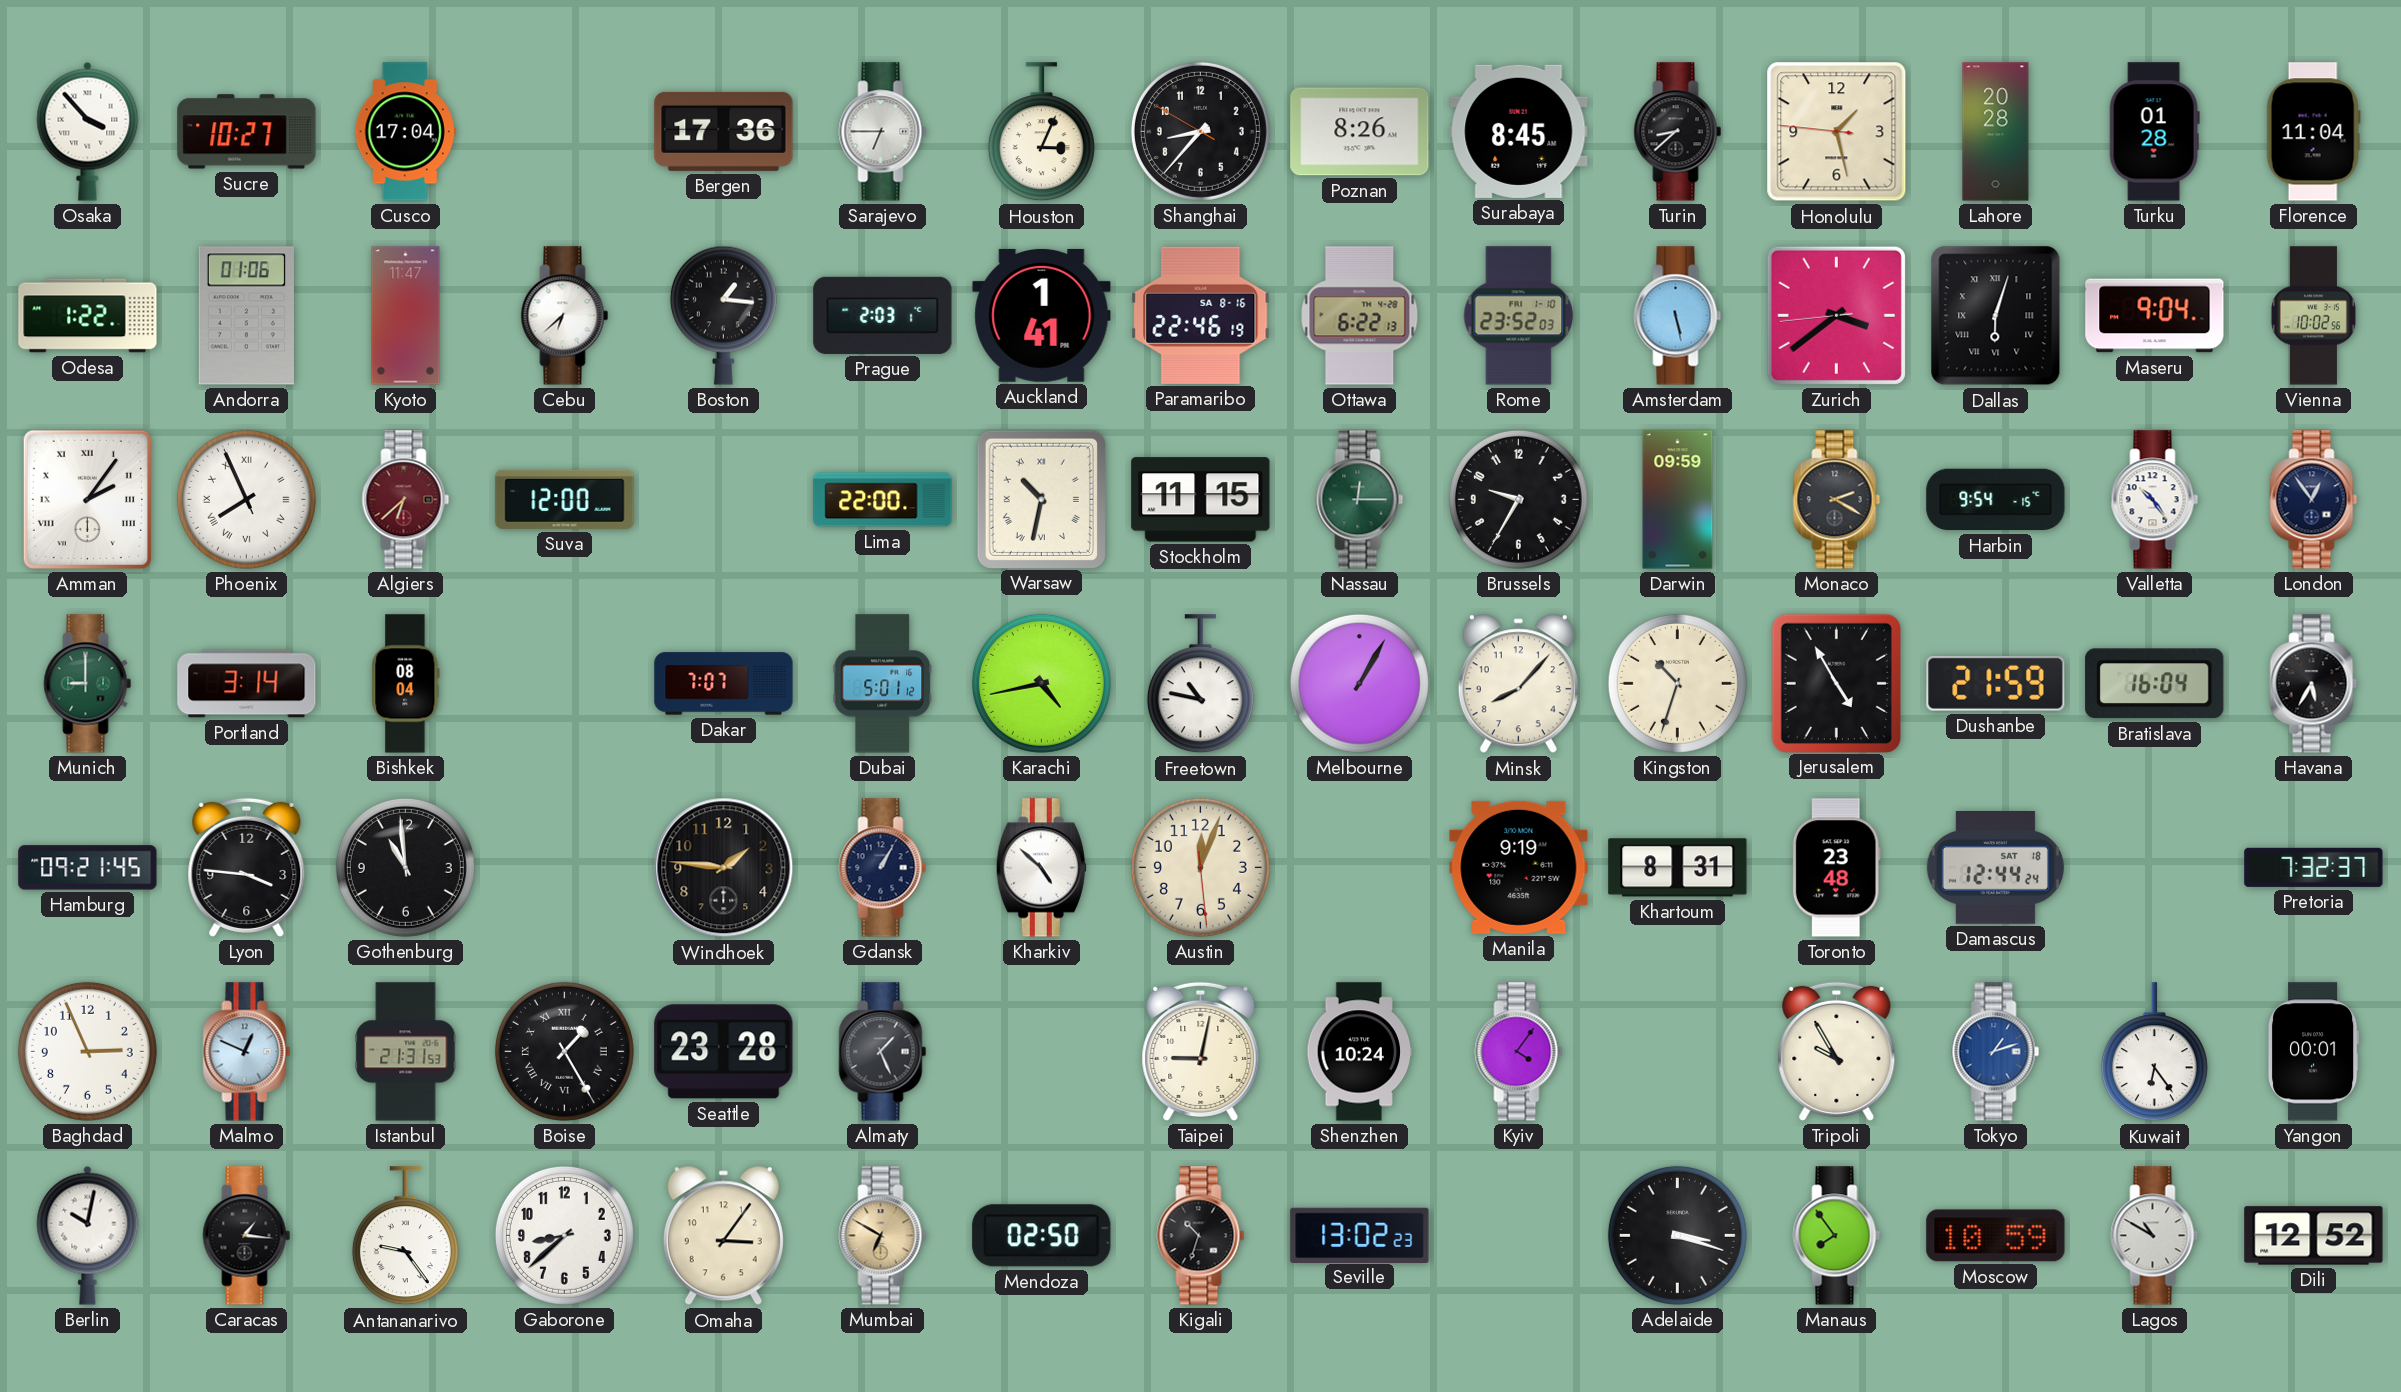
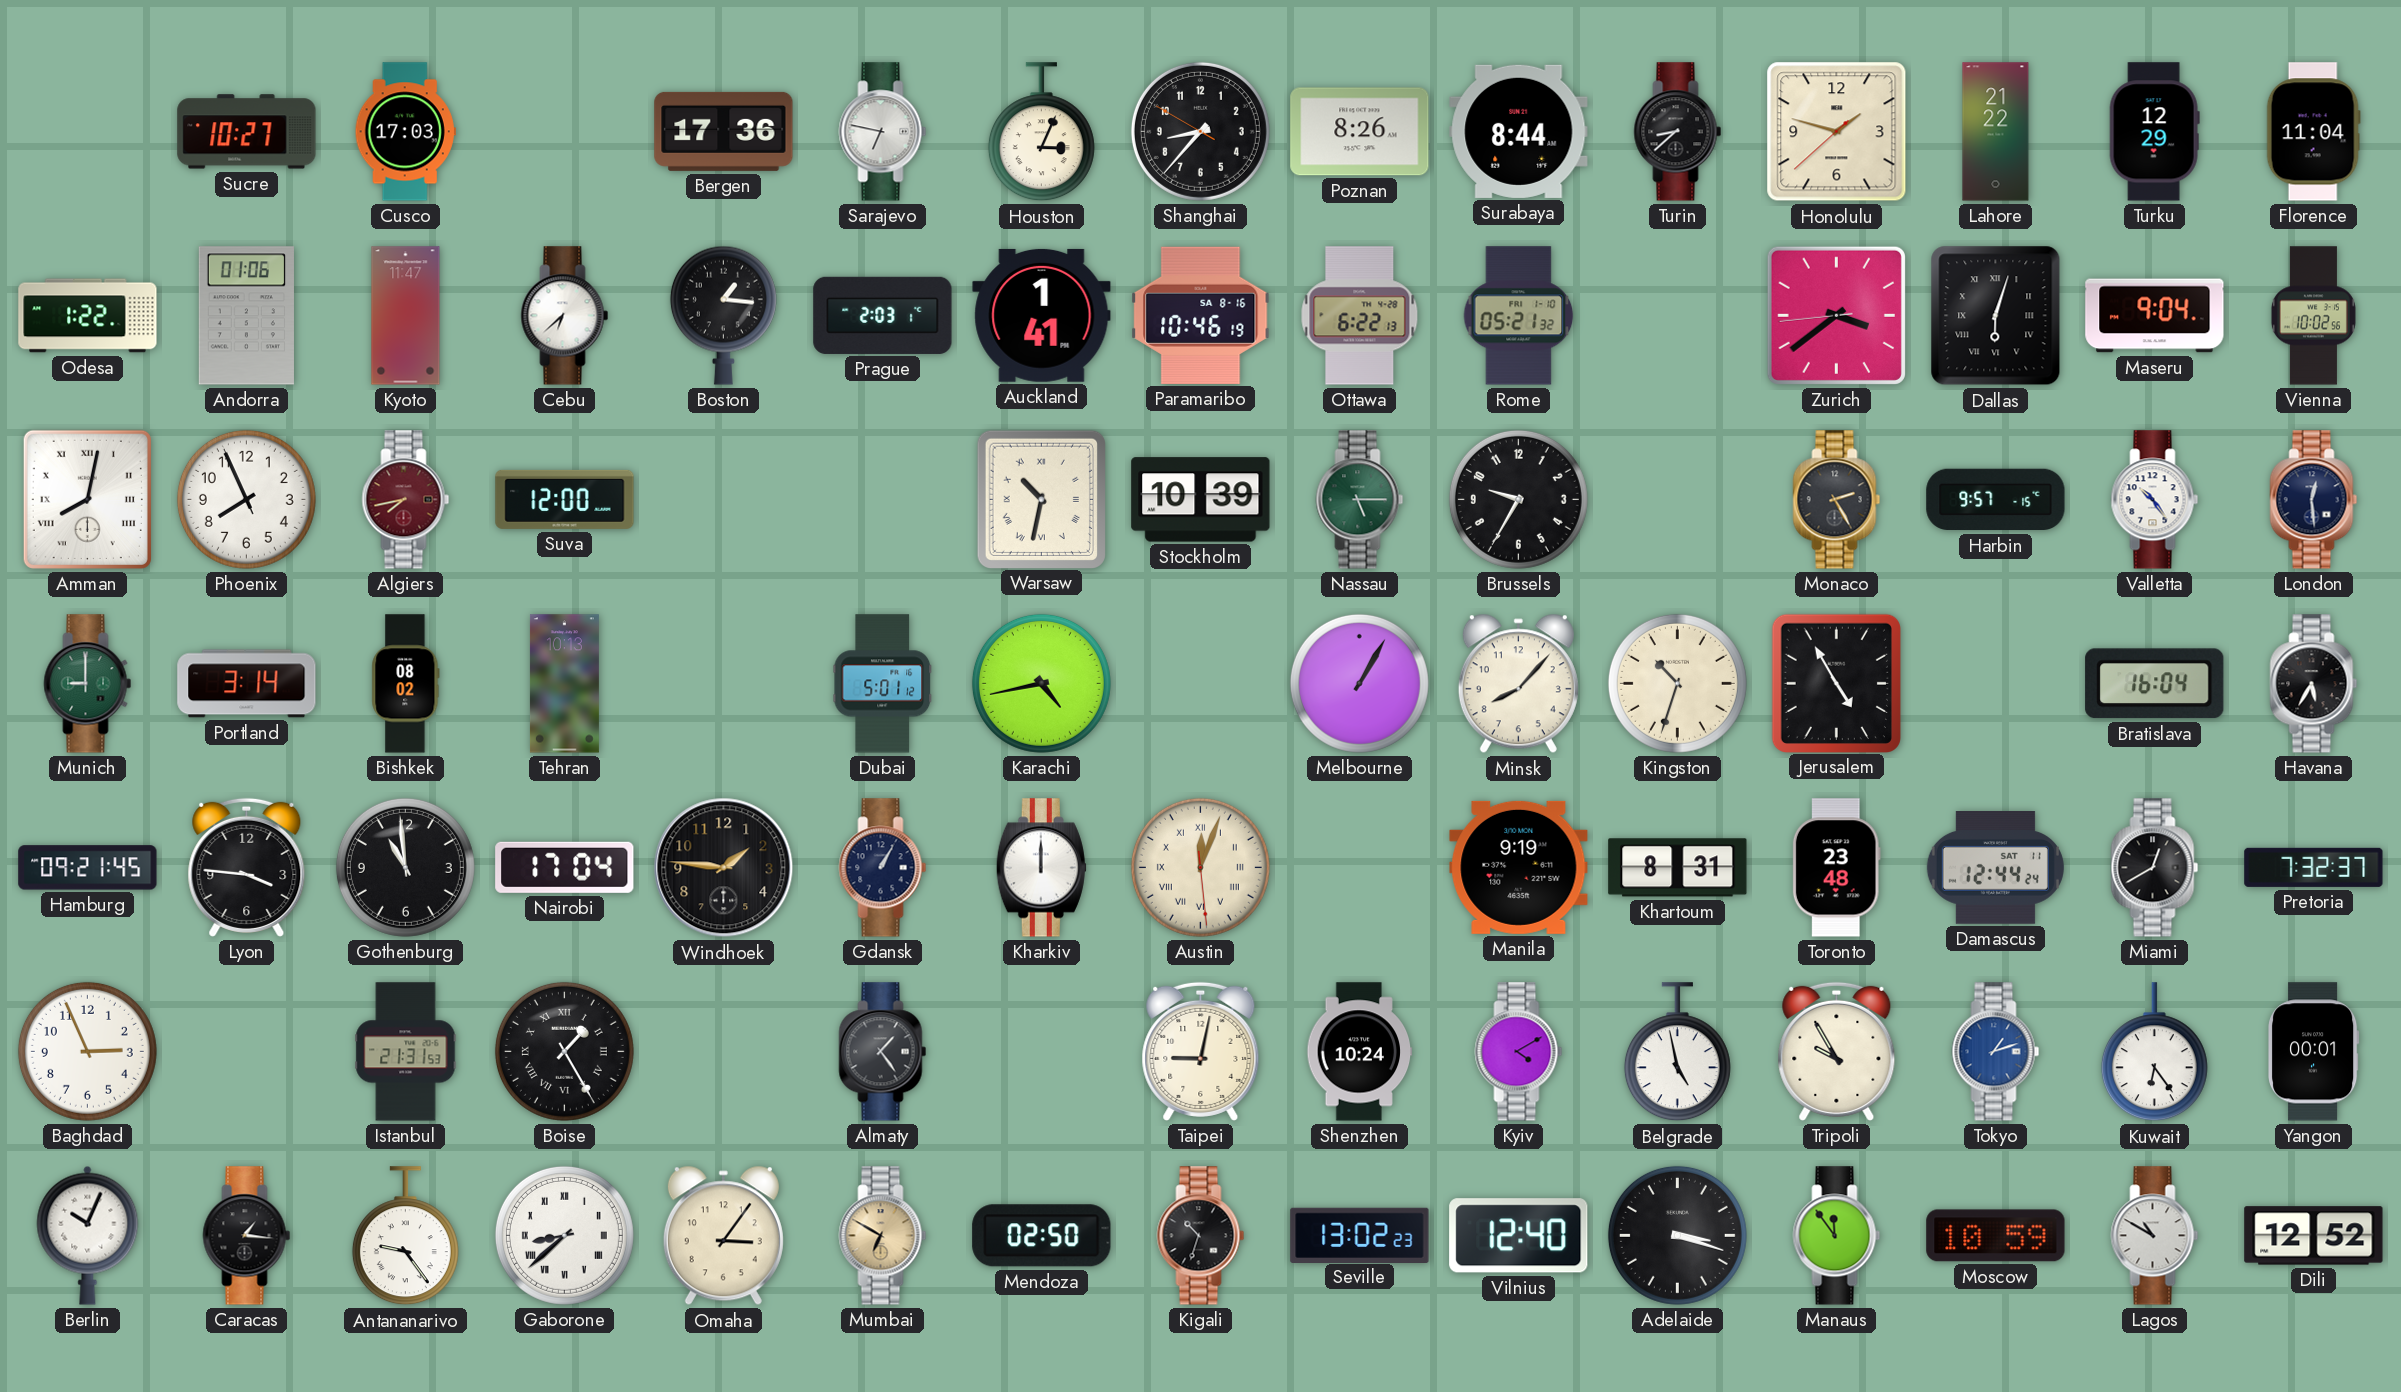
Osaka: 3:53 -> none (88, 131)
Cusco: 17:04 -> 17:03 (405, 132)
Sarajevo: 6:45 -> 6:47 (883, 132)
Surabaya: 8:45 -> 8:44 (1519, 131)
Honolulu: 1:27 -> 1:47 (1837, 132)
Lahore: 20:28 -> 21:22 (1996, 132)
Turku: 01:28 -> 12:29 (2154, 132)
Paramaribo: 22:46 -> 10:46 (1201, 315)
Rome: 23:52 -> 05:21 (1519, 316)
Amsterdam: 5:28 -> none (1678, 316)
Amman: 2:06 -> 8:02 (87, 499)
Phoenix numerals: Roman -> Arabic (246, 499)
Algiers: 6:38 -> 7:43 (406, 500)
Lima: 22:00 -> none (883, 500)
Stockholm: 11:15 -> 10:39 (1201, 500)
Nassau: 12:15 -> 5:15 (1360, 500)
Darwin: 09:59 -> none (1678, 500)
Monaco: 2:20 -> 2:25 (1837, 500)
Harbin: 9:54 -> 9:57 (1996, 500)
London: 12:54 -> 12:29 (2314, 500)
Bishkek: 08:04 -> 08:02 (406, 684)
Tehran: none -> 10:13 (564, 684)
Dakar: 7:07 -> none (724, 684)
Freetown: 10:47 -> none (1200, 684)
Dushanbe: 21:59 -> none (1996, 683)
Nairobi: none -> 17:04 (565, 867)
Kharkiv: 4:52 -> 12:00 (1041, 868)
Austin numerals: Arabic -> Roman (1200, 867)
Damascus date: SAT 18 -> SAT 11 (1995, 868)
Miami: none -> 12:40 (2155, 868)
Malmo: 12:49 -> none (247, 1052)
Seattle: 23:28 -> none (724, 1052)
Almaty: 1:26 -> 1:24 (883, 1052)
Kyiv: 4:06 -> 4:10 (1519, 1052)
Belgrade: none -> 4:58 (1677, 1052)
Berlin: 10:02 -> 10:04 (88, 1235)
Gaborone numerals: Arabic -> Roman (564, 1235)
Vilnius: none -> 12:40 (1519, 1236)
Manaus: 7:54 -> 11:54 (1837, 1236)
